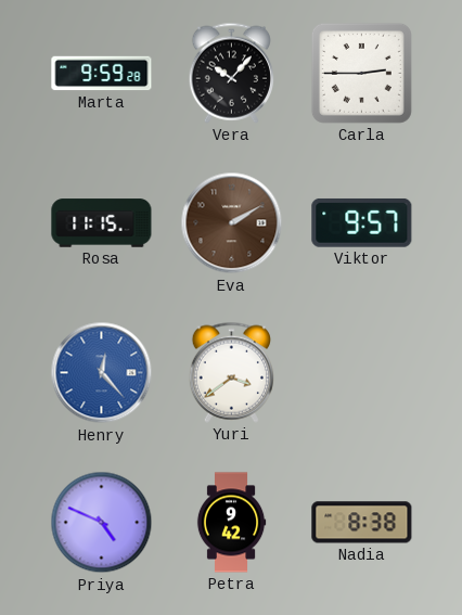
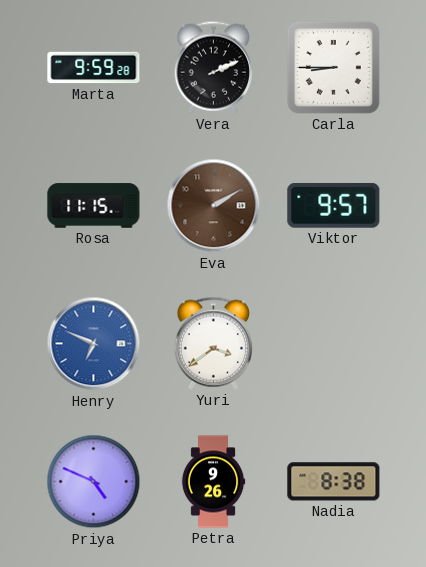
Vera: 10:07 -> 2:11 (213, 67)
Carla: 2:45 -> 8:45 (333, 67)
Henry: 12:23 -> 6:49 (94, 344)
Petra: 9:42 -> 9:26 (213, 482)
